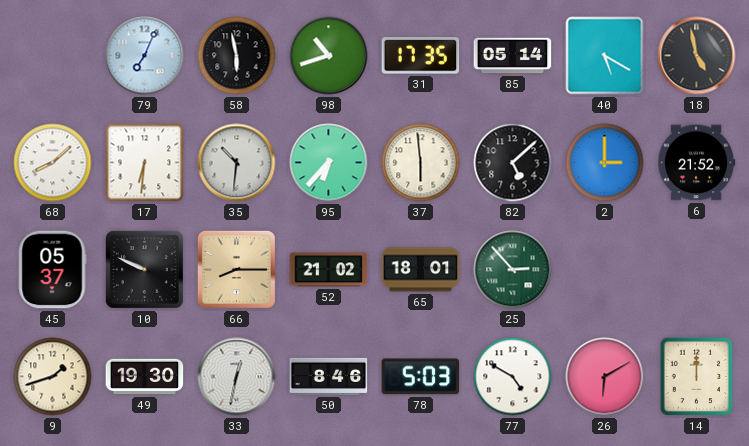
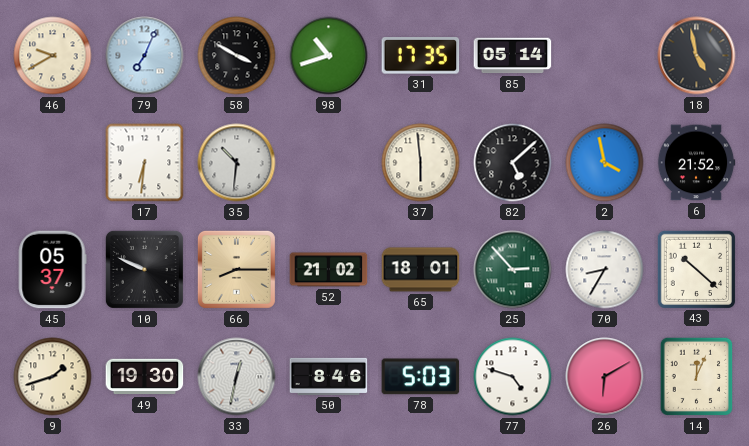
46: none -> 9:40 (53, 56)
58: 5:58 -> 3:50 (237, 56)
40: 5:20 -> none (605, 56)
68: 8:08 -> none (53, 163)
95: 6:37 -> none (329, 163)
2: 3:00 -> 3:58 (605, 163)
70: none -> 8:35 (605, 270)
43: none -> 10:22 (696, 269)
77: 4:50 -> 4:48 (513, 377)
14: 12:00 -> 12:04 (697, 377)
